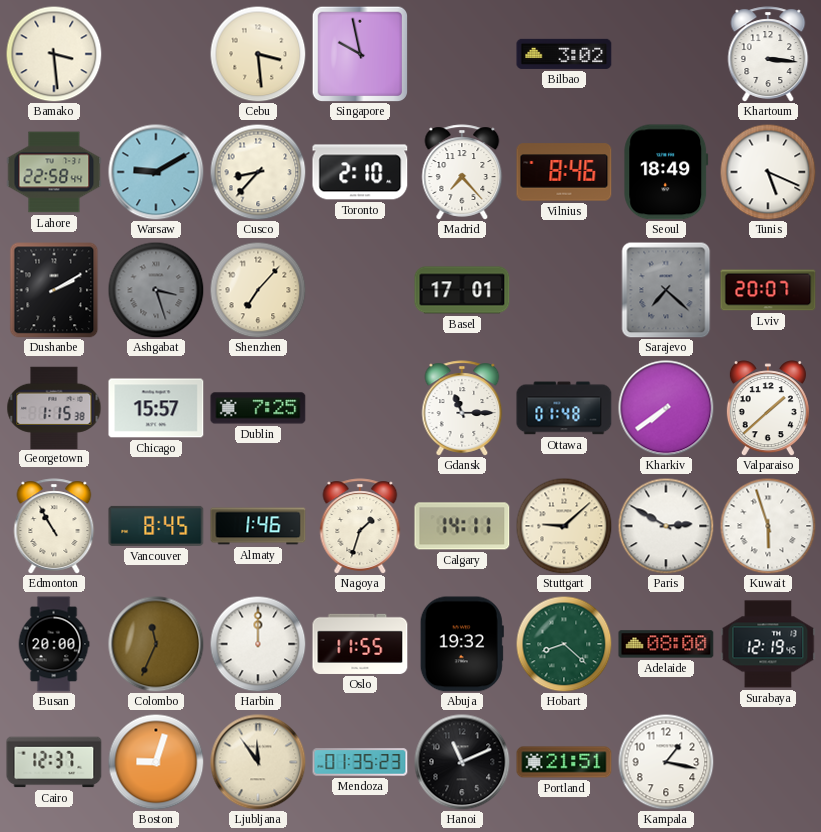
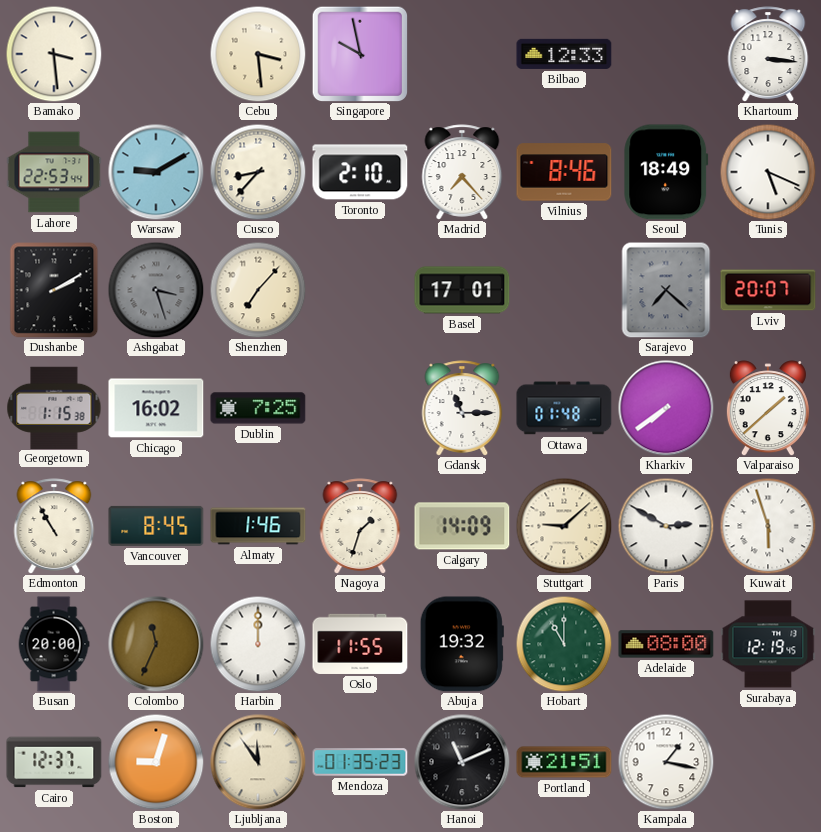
Bilbao: 3:02 -> 12:33 (564, 54)
Lahore: 22:58 -> 22:53 (54, 172)
Chicago: 15:57 -> 16:02 (156, 408)
Calgary: 14:11 -> 14:09 (462, 526)
Hobart: 8:22 -> 11:00 (564, 644)
